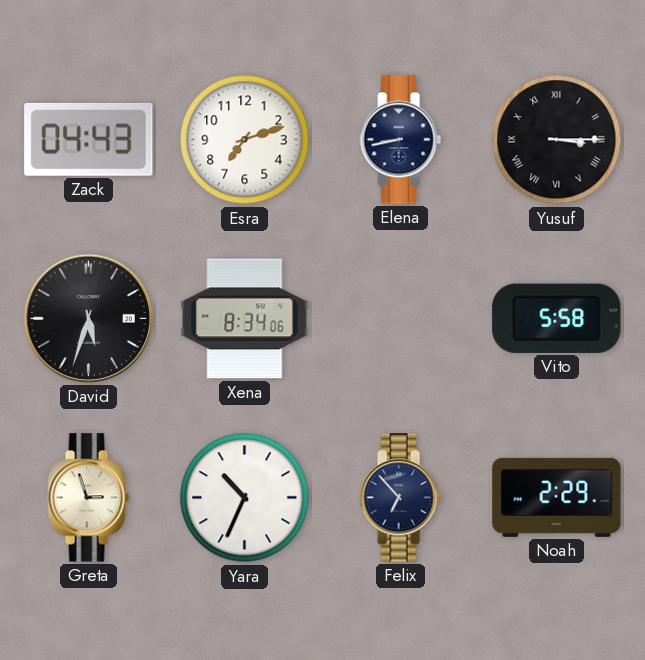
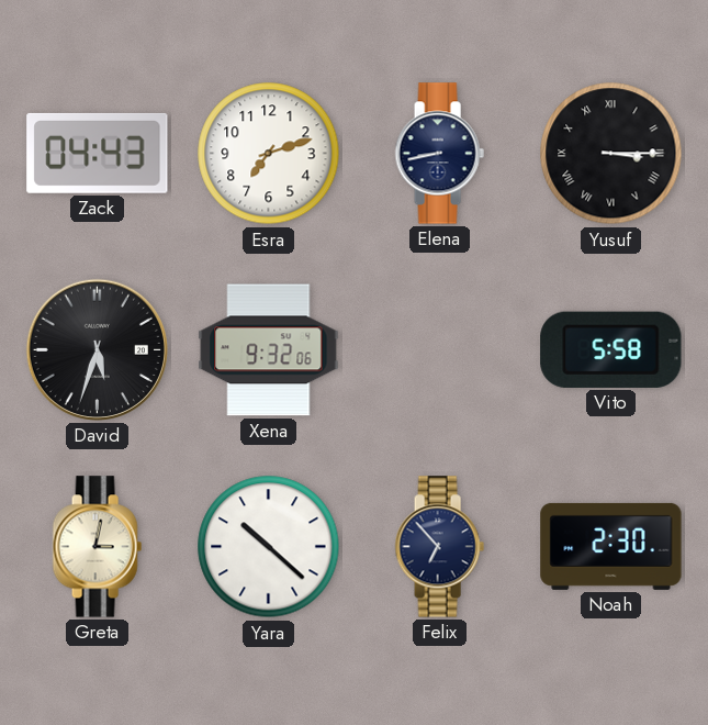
Xena: 8:34 -> 9:32 (269, 350)
Greta: 2:57 -> 3:02 (97, 547)
Yara: 10:34 -> 10:22 (269, 547)
Noah: 2:29 -> 2:30 (611, 546)
